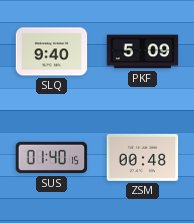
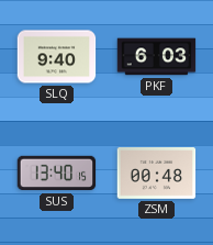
PKF: 5:09 -> 6:03 (157, 57)
SUS: 01:40 -> 13:40 (57, 174)
